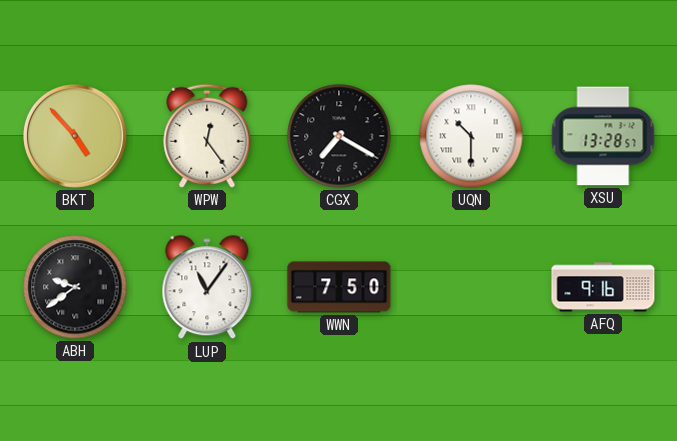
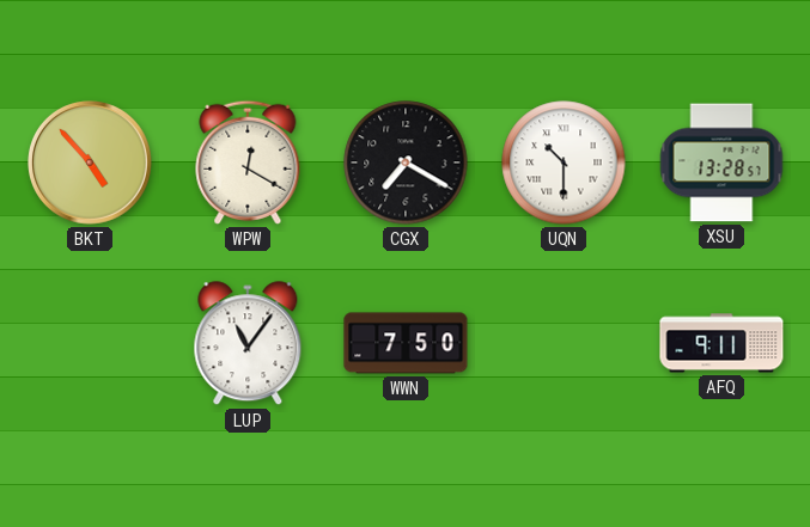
WPW: 12:24 -> 12:20 (248, 163)
ABH: 9:39 -> none (75, 287)
AFQ: 9:16 -> 9:11 (721, 343)
